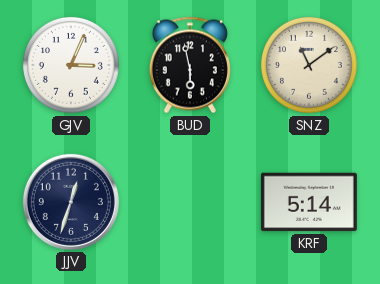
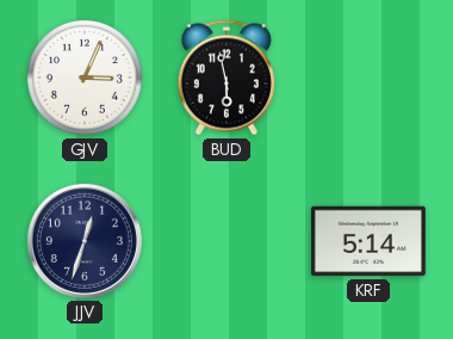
SNZ: 11:09 -> none (309, 65)
